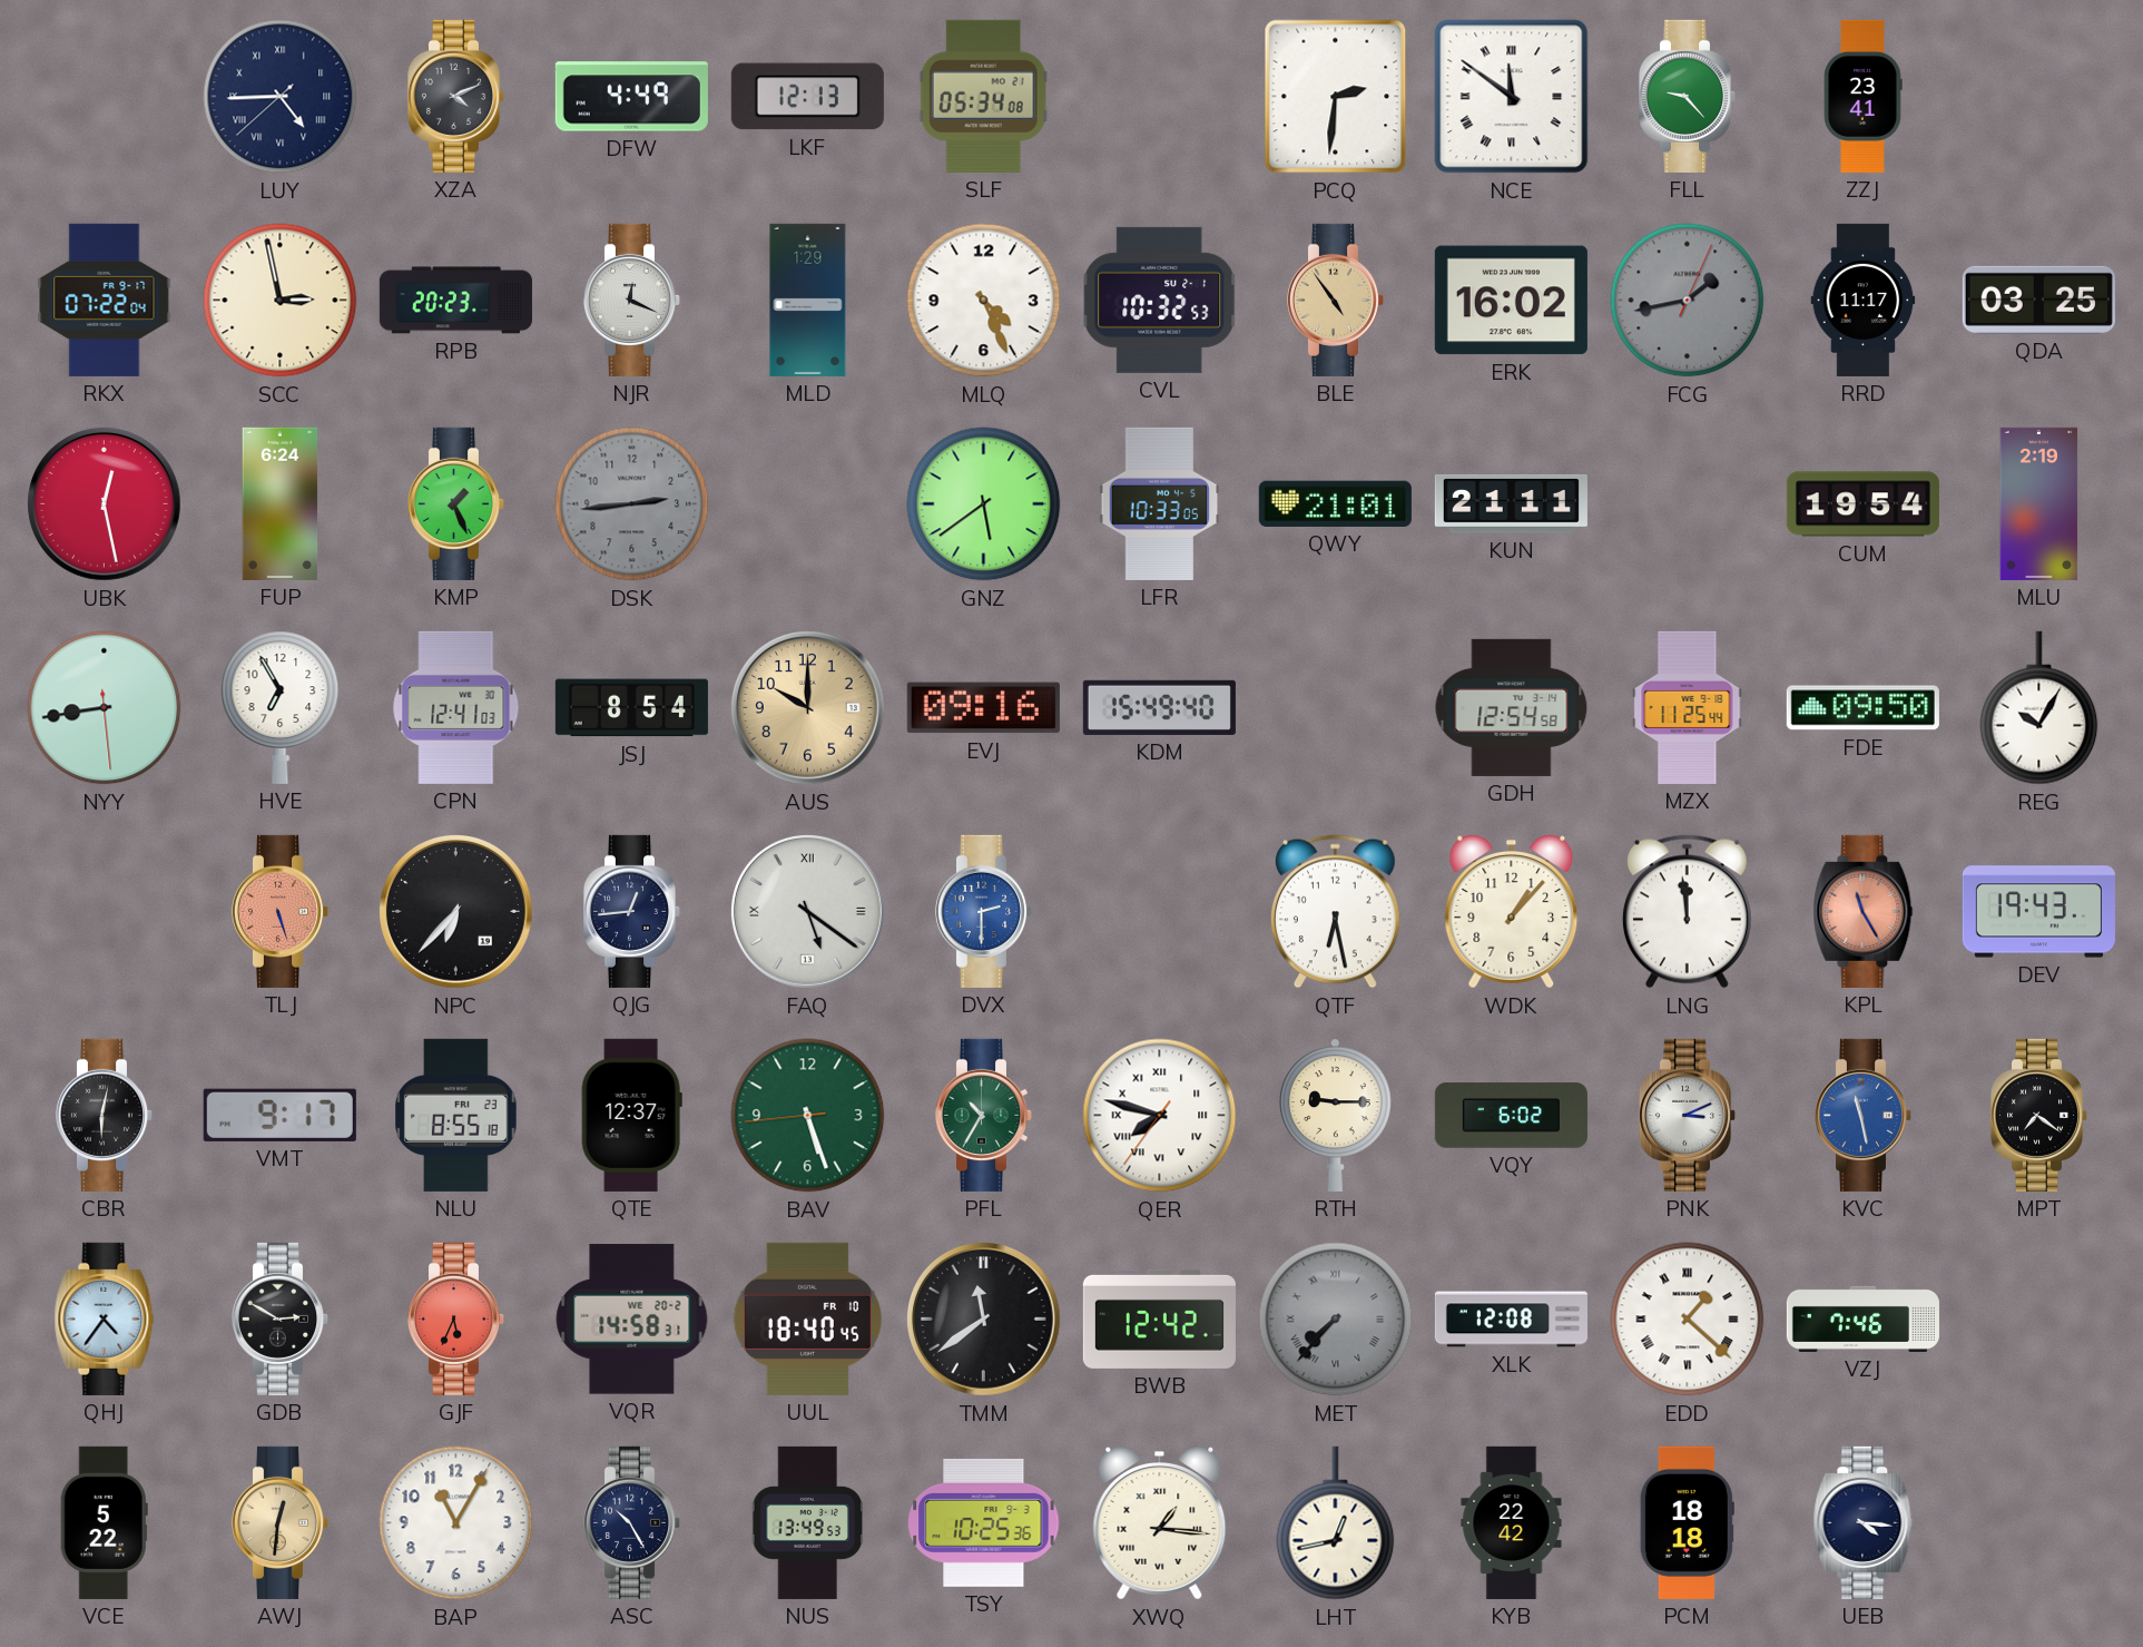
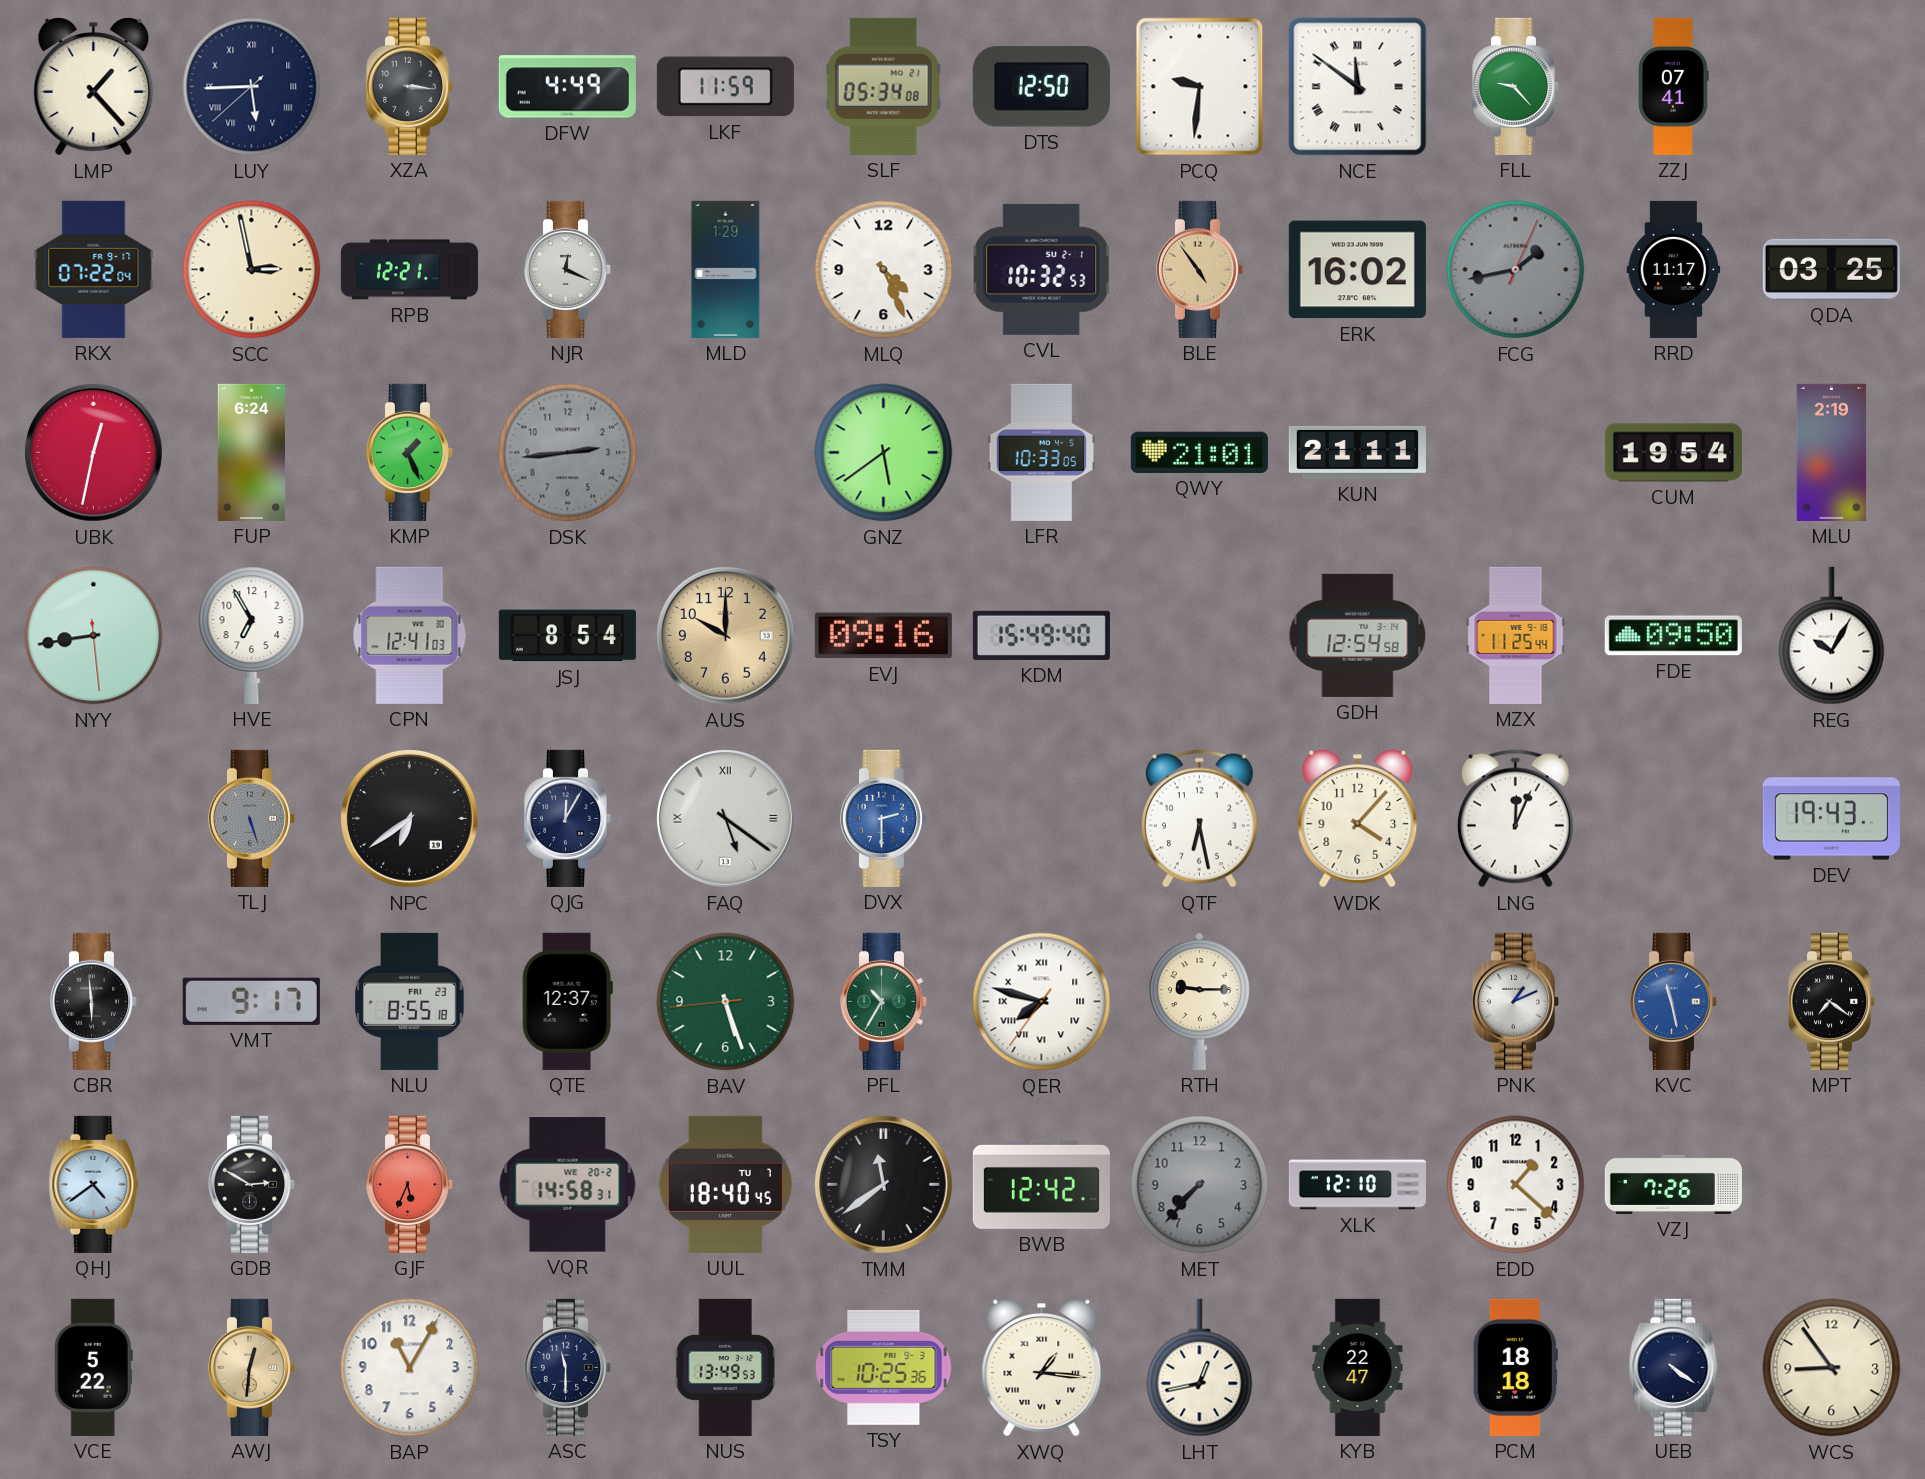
LMP: none -> 1:23 (94, 87)
LUY: 4:44 -> 5:44 (252, 87)
XZA: 4:11 -> 3:16 (410, 86)
LKF: 12:13 -> 11:59 (725, 87)
DTS: none -> 12:50 (1041, 87)
PCQ: 2:31 -> 9:31 (1200, 87)
ZZJ: 23:41 -> 07:41 (1674, 86)
RPB: 20:23 -> 12:21 (409, 270)
UBK: 12:28 -> 12:32 (93, 452)
TLJ dial: salmon -> grey (252, 818)
NPC: 6:37 -> 6:39 (409, 818)
QJG: 12:44 -> 12:05 (568, 818)
WDK: 1:07 -> 4:07 (1358, 819)
LNG: 11:59 -> 12:04 (1515, 819)
KPL: 11:25 -> none (1864, 911)
CBR: 6:02 -> 5:59 (94, 1001)
VQY: 6:02 -> none (1511, 1116)
PNK: 3:11 -> 1:11 (1516, 1001)
QHJ: 4:36 -> 4:39 (94, 1184)
UUL date: FR 10 -> TU 7 (725, 1184)
MET numerals: Roman -> Arabic (1200, 1185)
XLK: 12:08 -> 12:10 (1357, 1185)
EDD numerals: Roman -> Arabic (1516, 1185)
VZJ: 7:46 -> 7:26 (1673, 1184)
ASC: 10:25 -> 11:30 (568, 1367)
KYB: 22:42 -> 22:47 (1358, 1367)
UEB: 4:16 -> 4:21 (1674, 1367)
WCS: none -> 8:54 (1832, 1368)
